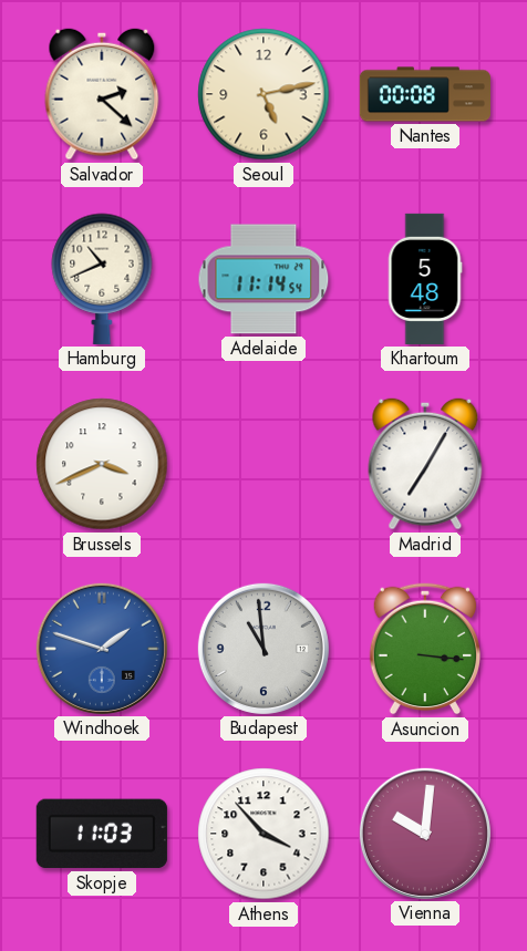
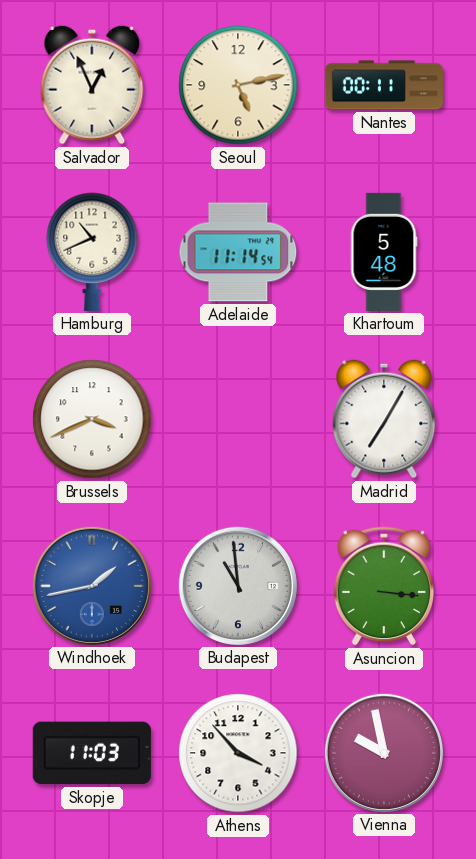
Salvador: 2:22 -> 12:56 (92, 85)
Nantes: 00:08 -> 00:11 (384, 85)
Windhoek: 1:48 -> 1:43 (92, 586)
Vienna: 10:01 -> 9:58 (384, 753)
